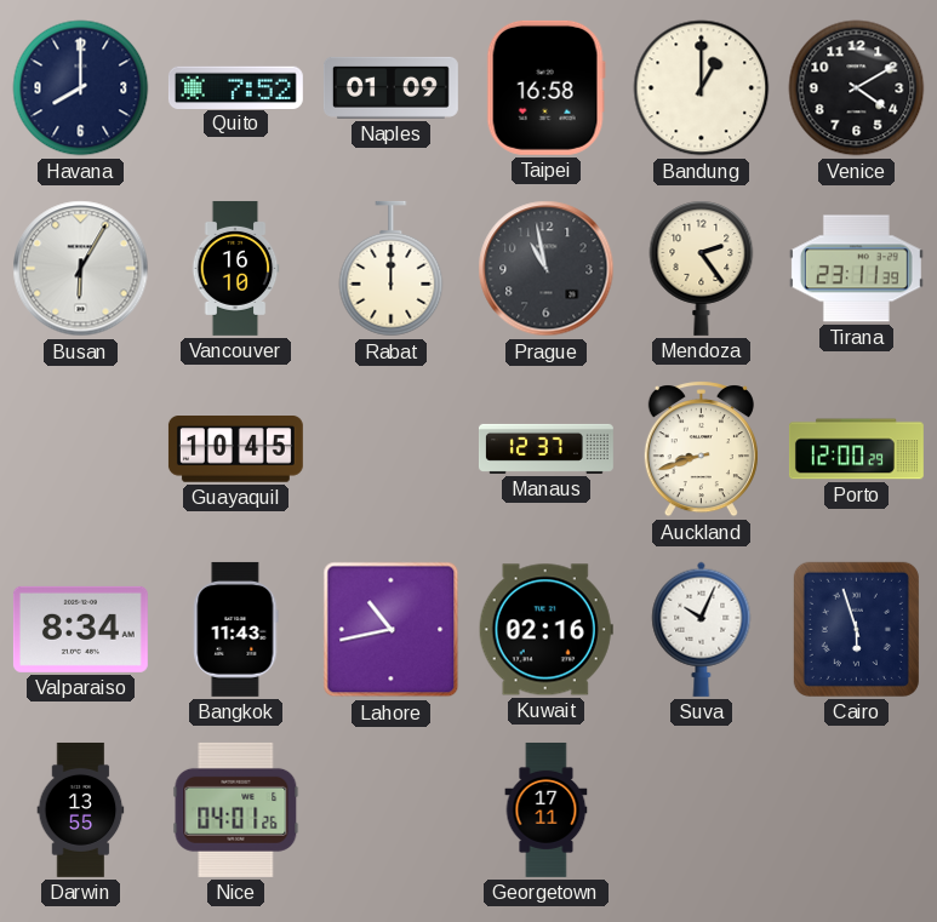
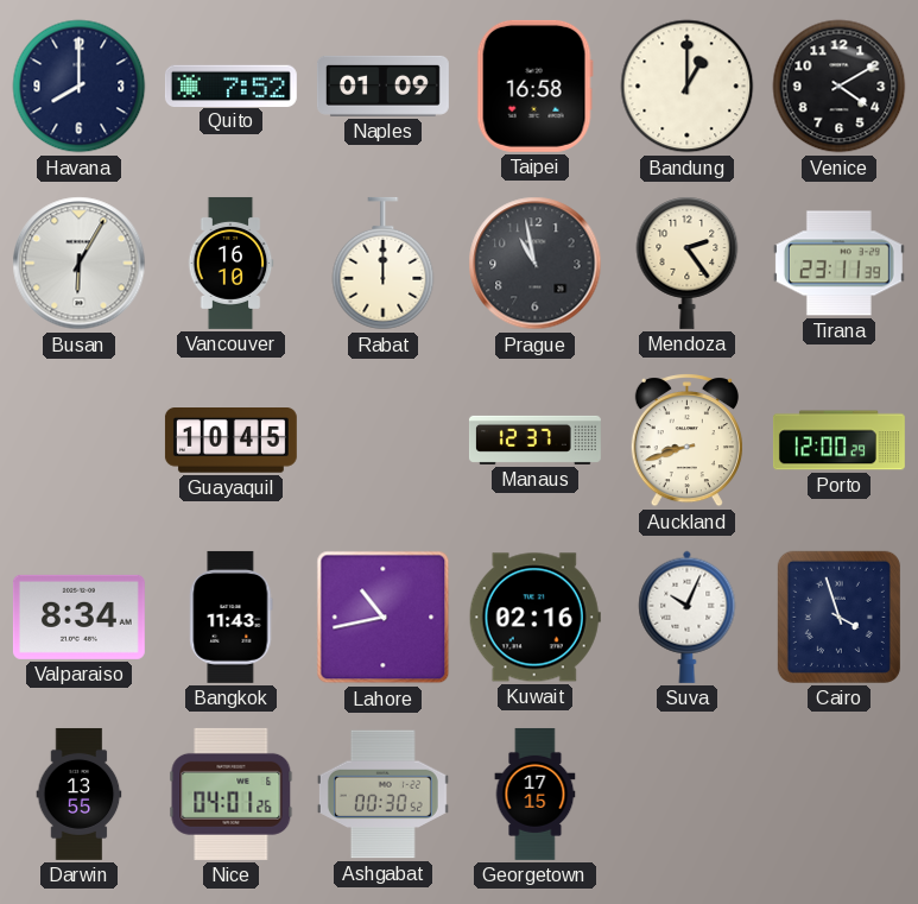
Cairo: 5:57 -> 3:57 (838, 617)
Ashgabat: none -> 00:30 (382, 795)
Georgetown: 17:11 -> 17:15 (536, 794)
